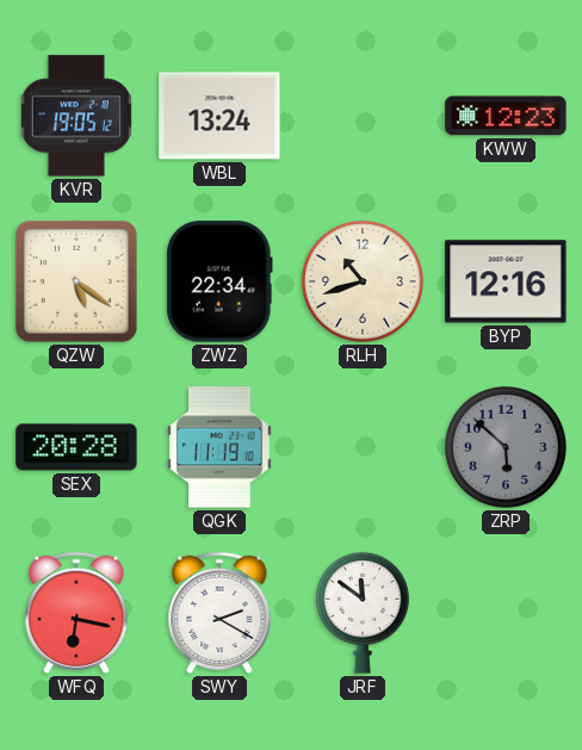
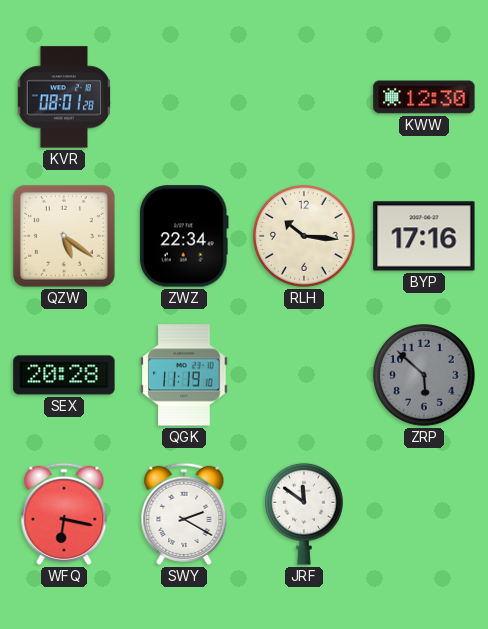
KVR: 19:05 -> 08:01 (63, 97)
WBL: 13:24 -> none (219, 116)
KWW: 12:23 -> 12:30 (424, 97)
RLH: 10:42 -> 10:16 (304, 236)
BYP: 12:16 -> 17:16 (424, 236)
